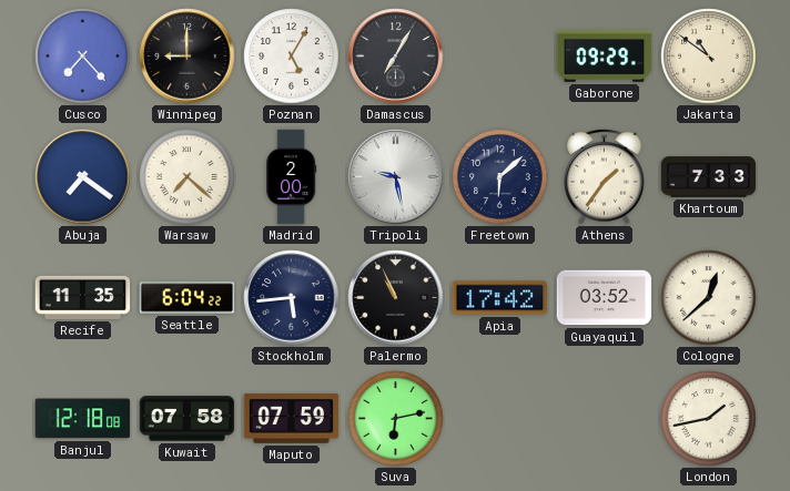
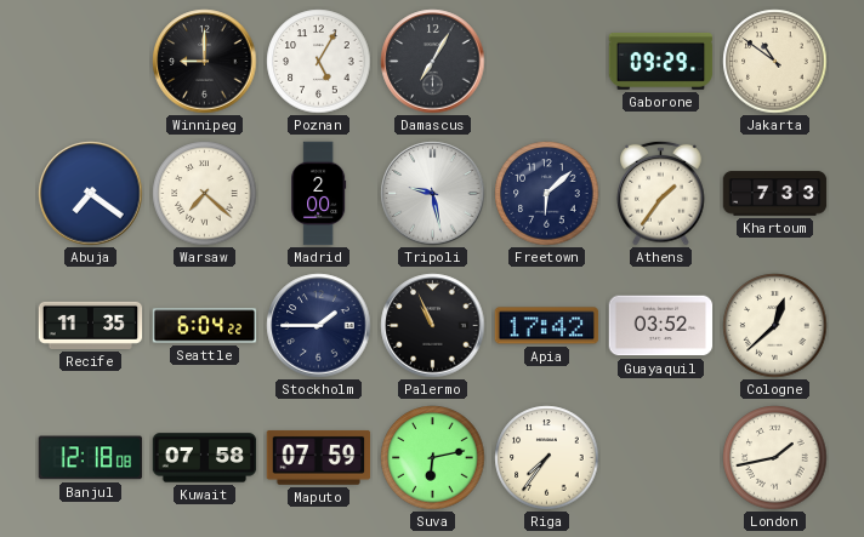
Cusco: 7:23 -> none (83, 57)
Stockholm: 5:44 -> 1:45 (319, 326)
Riga: none -> 7:36 (547, 458)
